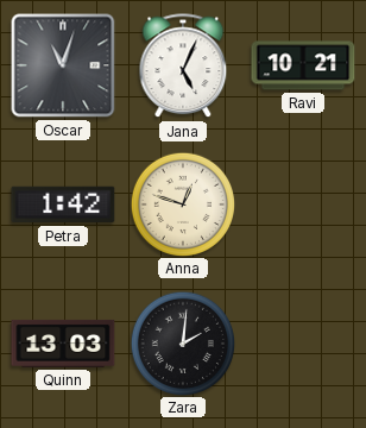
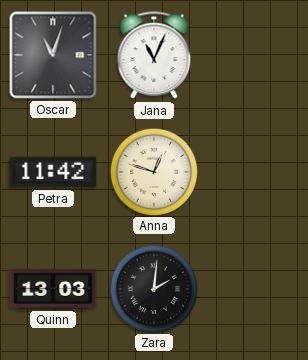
Jana: 5:04 -> 11:04 (154, 56)
Ravi: 10:21 -> none (303, 65)
Petra: 1:42 -> 11:42 (53, 172)
